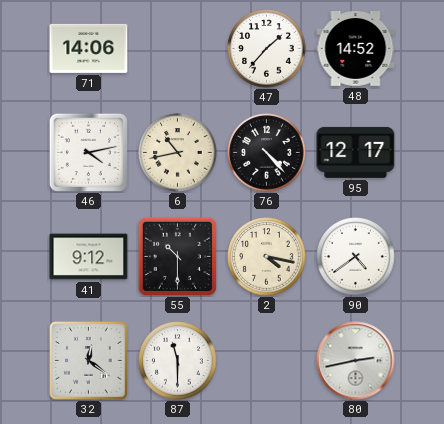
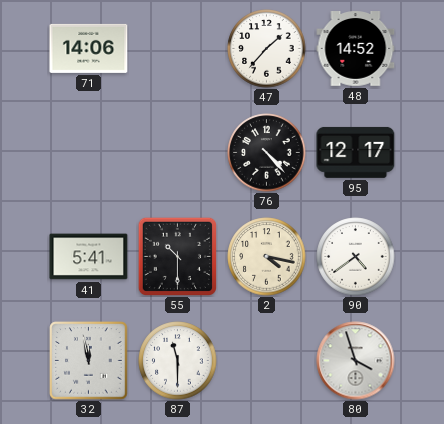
46: 4:13 -> none (88, 152)
6: 10:43 -> none (178, 153)
41: 9:12 -> 5:41 (89, 257)
32: 12:21 -> 11:58 (89, 361)
80: 2:43 -> 3:57 (356, 361)
